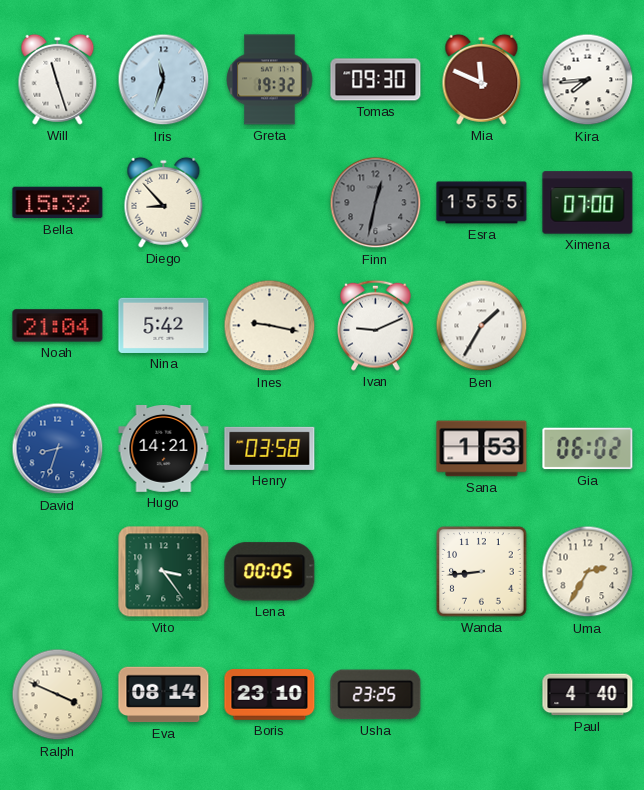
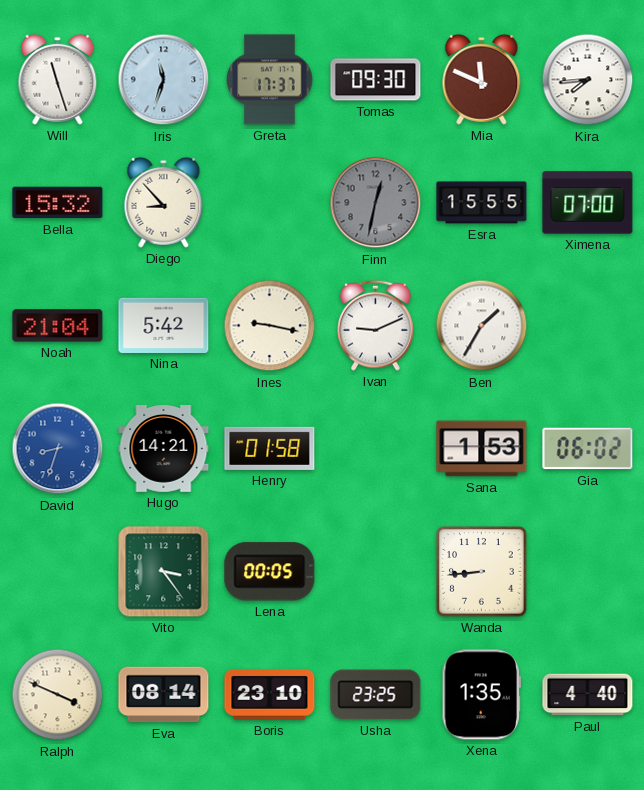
Greta: 19:32 -> 17:37 (270, 80)
Henry: 03:58 -> 01:58 (270, 448)
Uma: 2:35 -> none (588, 572)
Xena: none -> 1:35 (481, 695)
